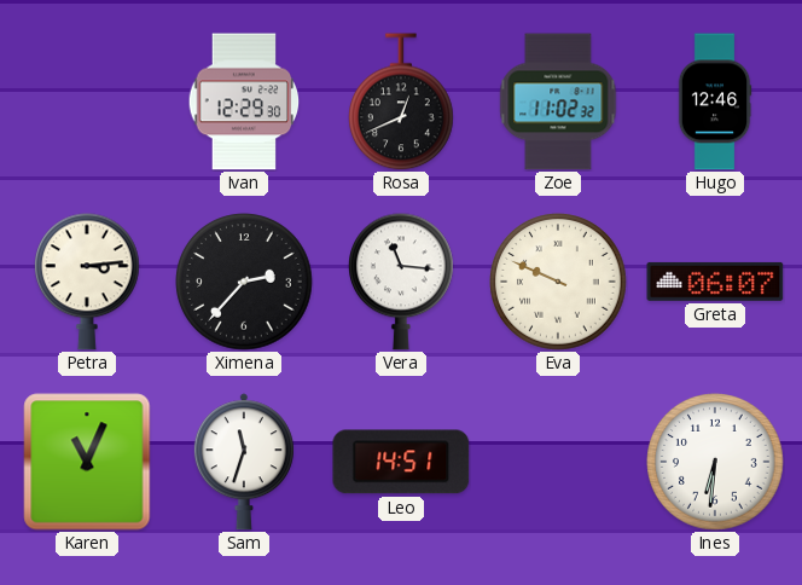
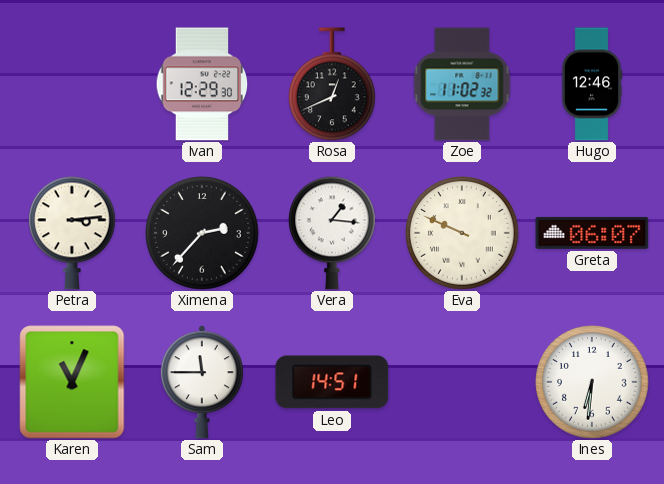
Vera: 11:16 -> 1:16 (333, 233)
Sam: 11:33 -> 11:45 (202, 382)
